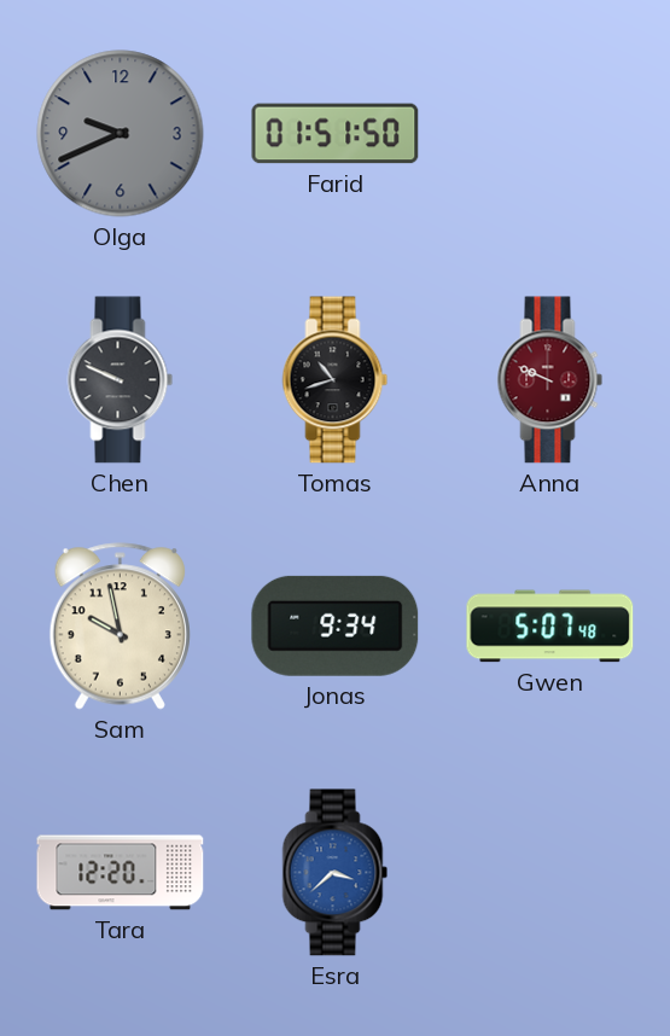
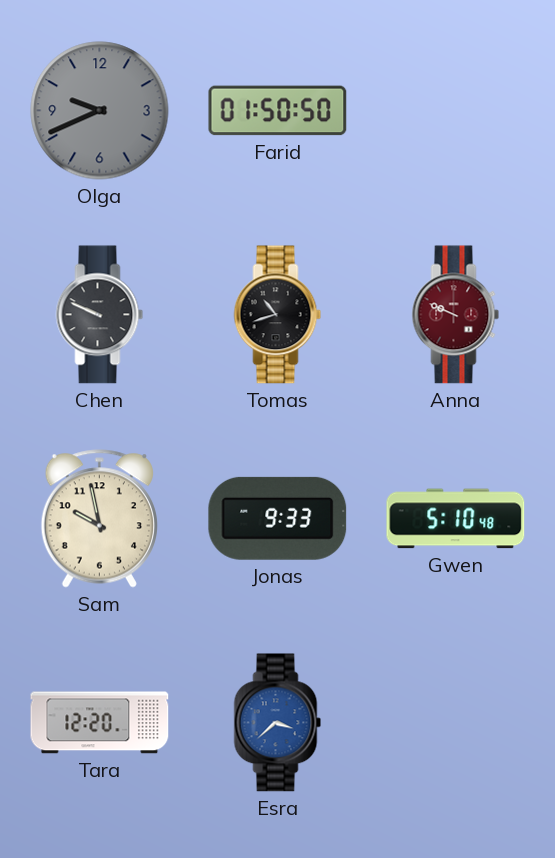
Farid: 01:51 -> 01:50 (278, 111)
Jonas: 9:34 -> 9:33 (278, 518)
Gwen: 5:07 -> 5:10 (456, 519)
